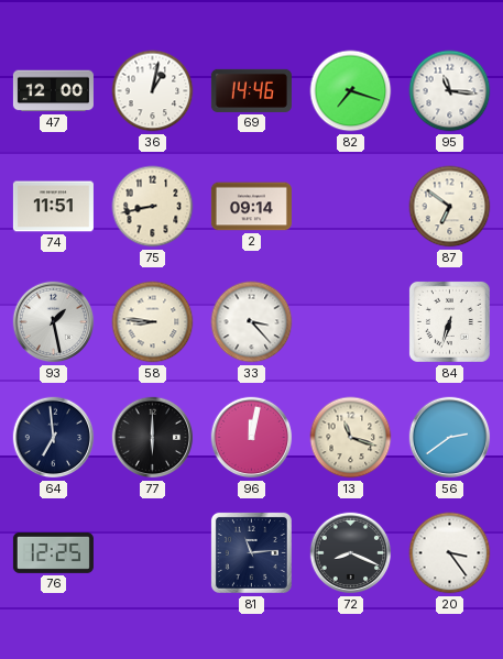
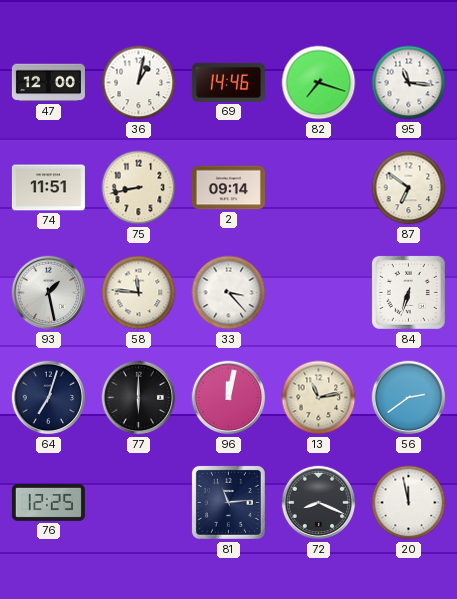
58: 8:46 -> 11:46 (139, 293)
64: 6:59 -> 7:03 (49, 398)
13: 11:18 -> 11:13 (319, 398)
20: 3:24 -> 11:58 (409, 503)
